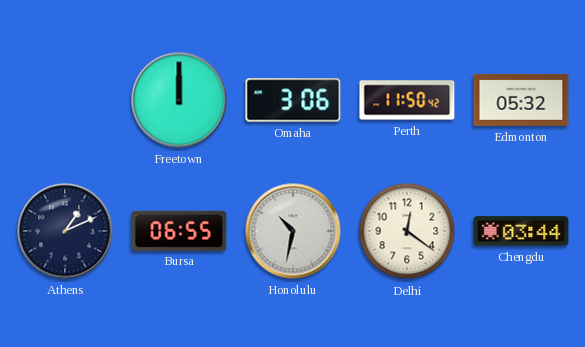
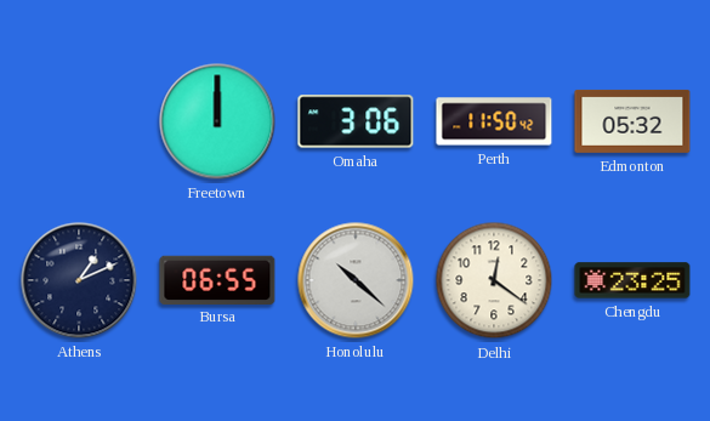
Honolulu: 10:32 -> 10:22 (356, 280)
Chengdu: 03:44 -> 23:25 (632, 280)
